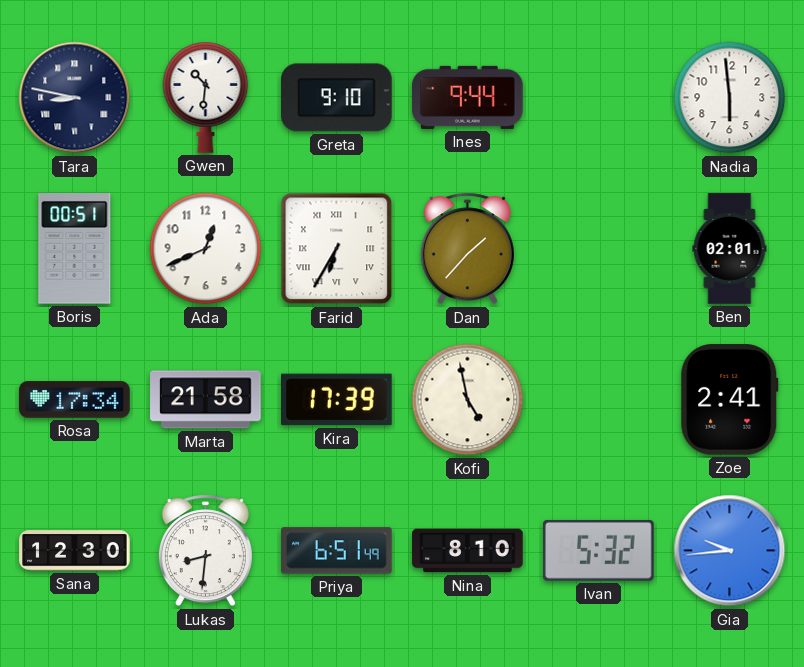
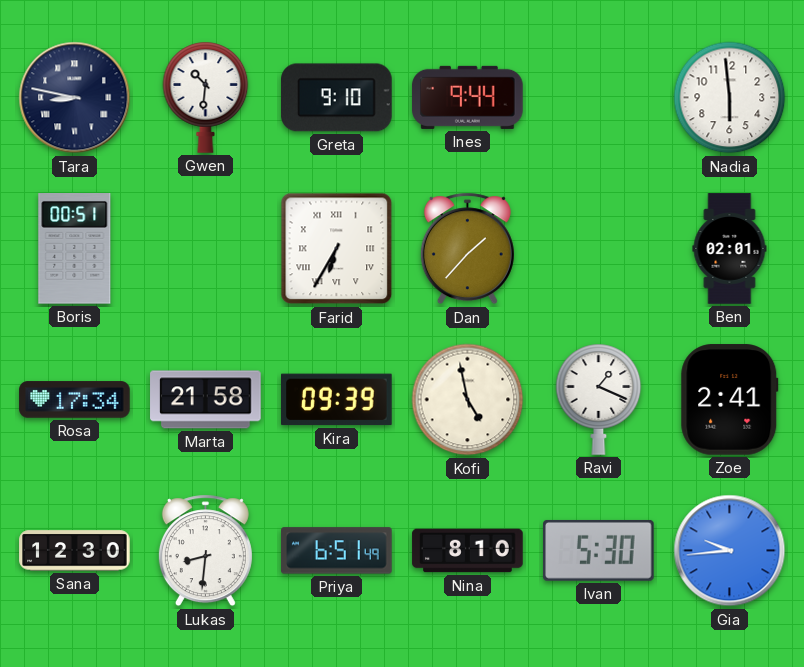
Ada: 12:41 -> none (206, 249)
Kira: 17:39 -> 09:39 (337, 400)
Ravi: none -> 1:19 (599, 399)
Ivan: 5:32 -> 5:30 (599, 550)
